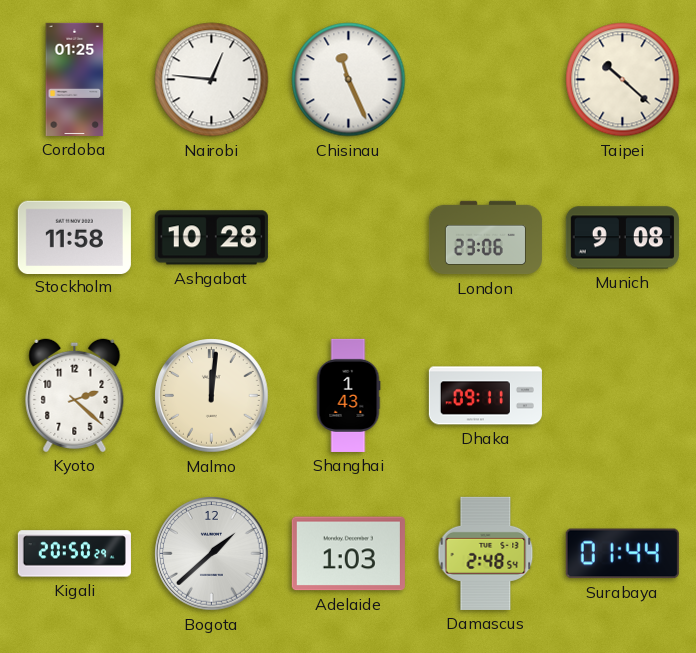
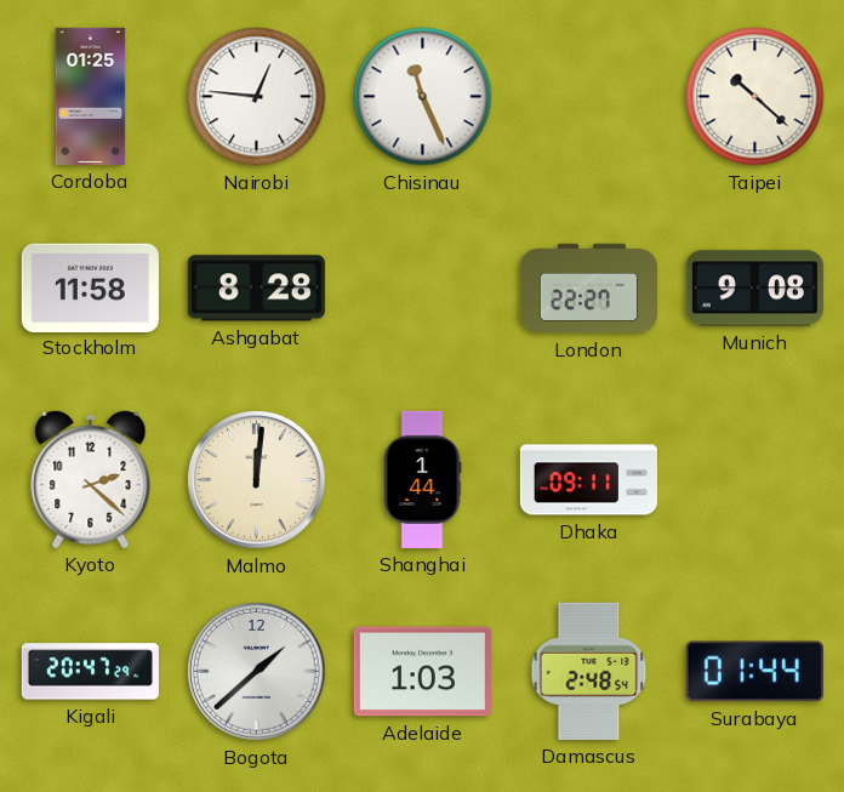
Ashgabat: 10:28 -> 8:28 (256, 289)
London: 23:06 -> 22:27 (588, 289)
Shanghai: 1:43 -> 1:44 (422, 479)
Kigali: 20:50 -> 20:47 (90, 672)
